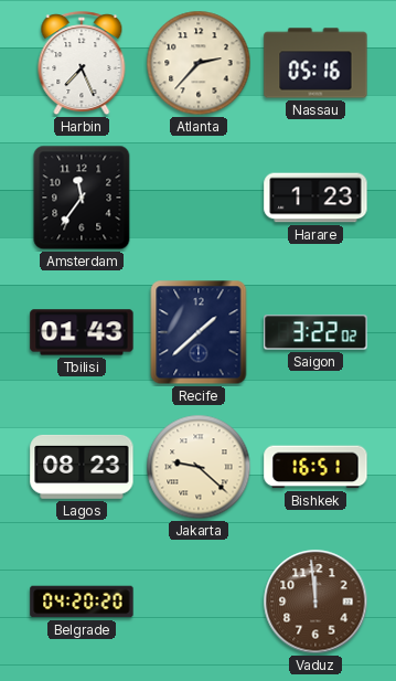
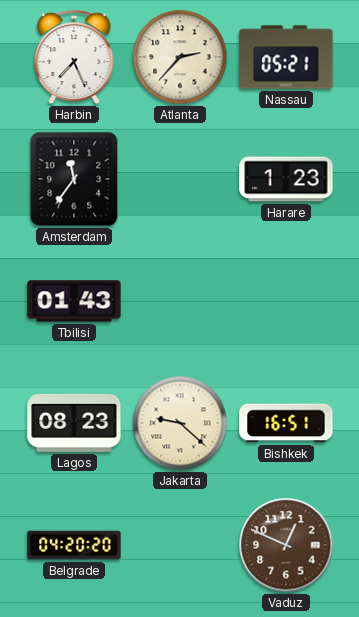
Nassau: 05:16 -> 05:21 (286, 57)
Recife: 1:38 -> none (199, 332)
Saigon: 3:22 -> none (315, 332)
Vaduz: 11:59 -> 12:49 (286, 545)
